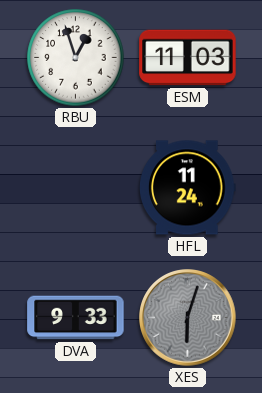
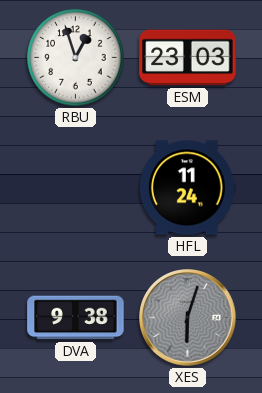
ESM: 11:03 -> 23:03 (188, 58)
DVA: 9:33 -> 9:38 (76, 318)
